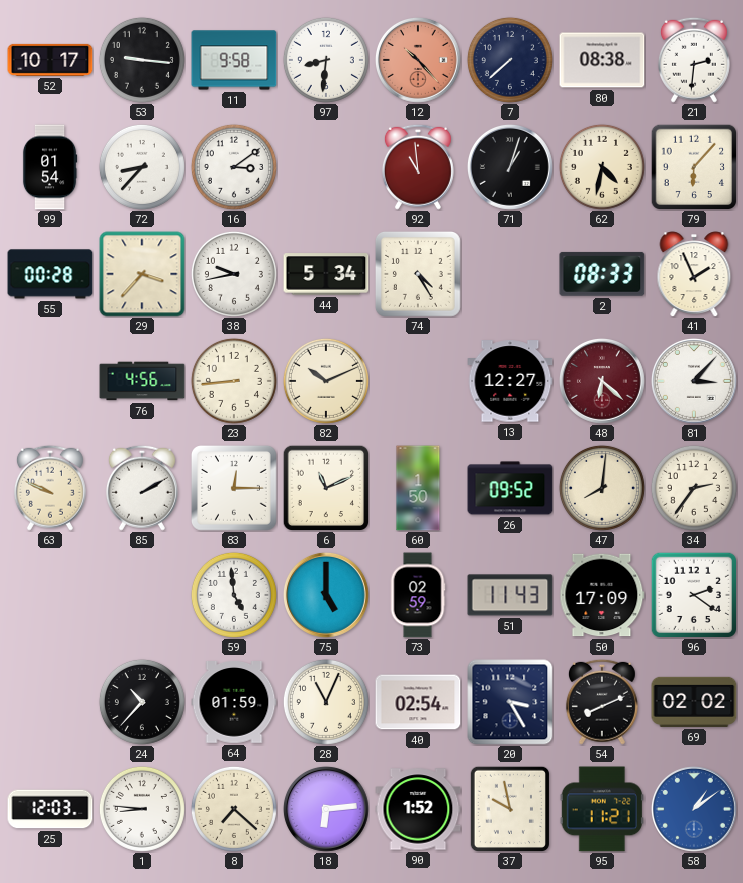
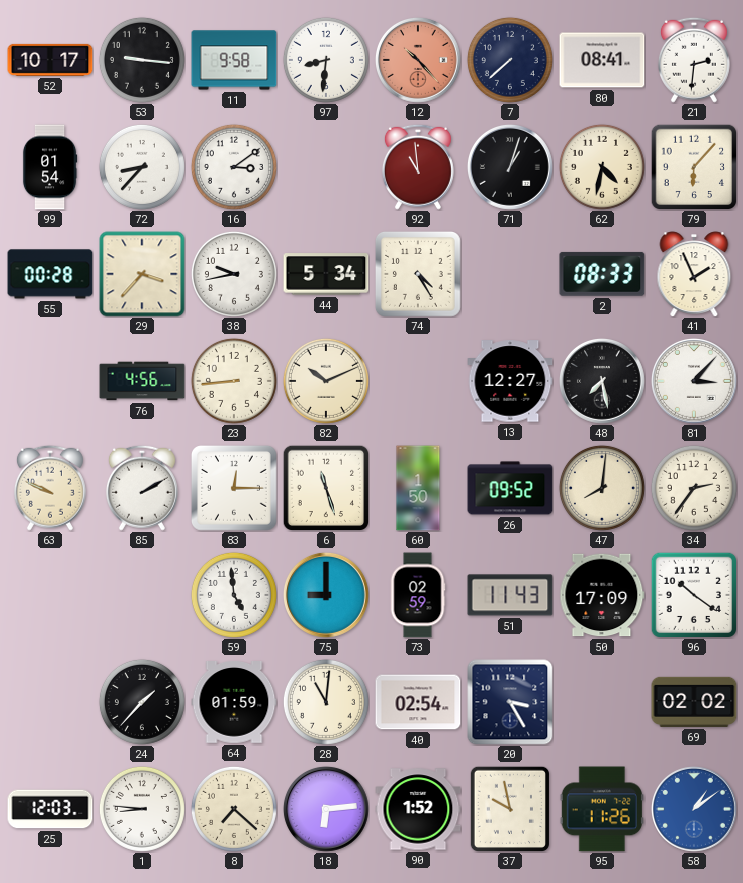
80: 08:38 -> 08:41 (602, 60)
48: 6:22 -> 7:28 (602, 381)
48 dial: burgundy -> black (602, 381)
6: 11:11 -> 11:27 (326, 488)
75: 5:00 -> 9:00 (326, 595)
96: 2:21 -> 10:21 (694, 595)
24: 10:37 -> 1:37 (142, 702)
28: 11:04 -> 11:01 (326, 702)
54: 8:11 -> none (602, 702)
95: 11:21 -> 11:26 (602, 809)
